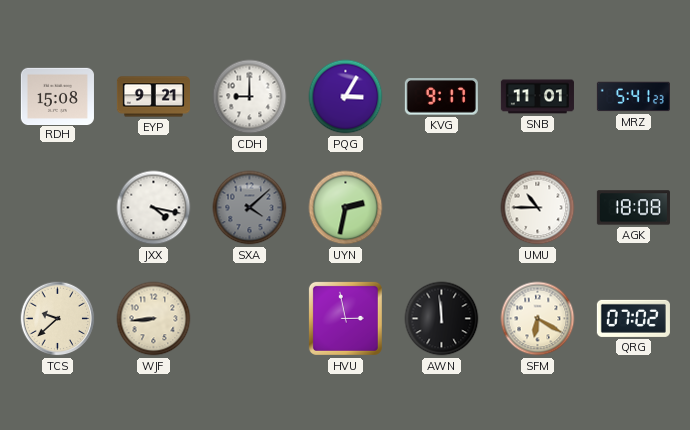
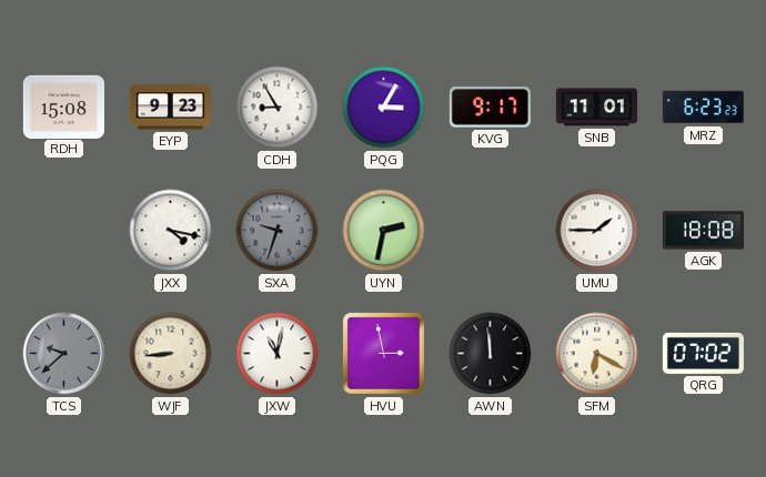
EYP: 9:21 -> 9:23 (170, 108)
CDH: 9:00 -> 8:55 (278, 108)
MRZ: 5:41 -> 6:23 (703, 108)
SXA: 4:08 -> 9:33 (278, 231)
UMU: 10:45 -> 1:45 (597, 231)
TCS dial: cream -> grey (64, 354)
JXW: none -> 11:02 (278, 354)
